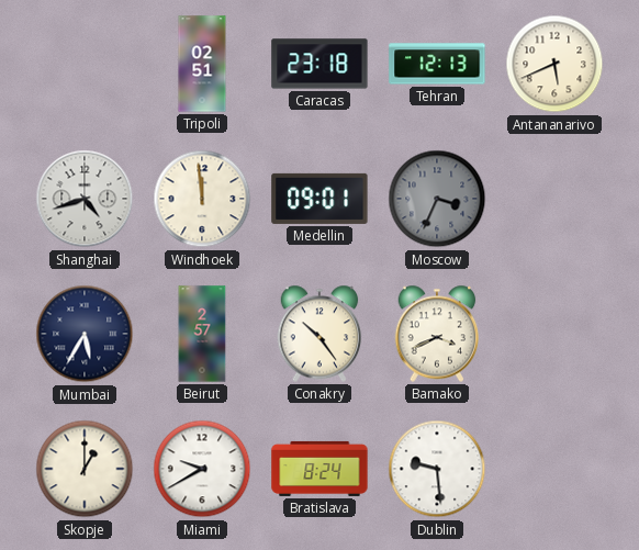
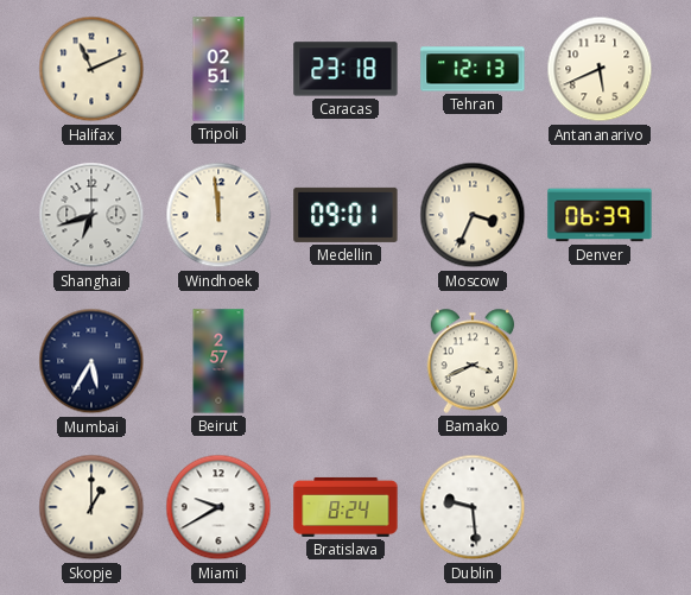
Halifax: none -> 11:11 (91, 69)
Shanghai: 4:42 -> 6:42 (91, 215)
Moscow dial: grey -> cream (473, 215)
Denver: none -> 06:39 (600, 215)
Conakry: 10:24 -> none (319, 334)
